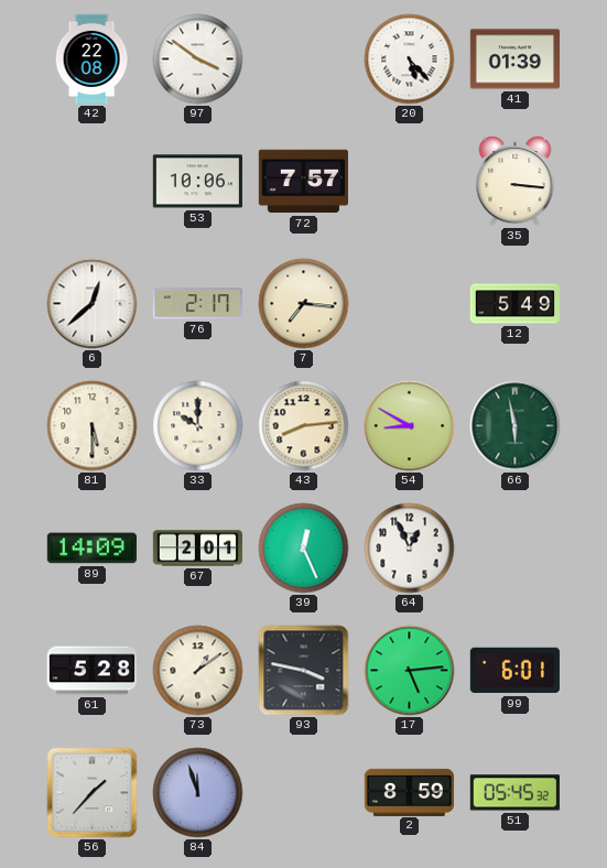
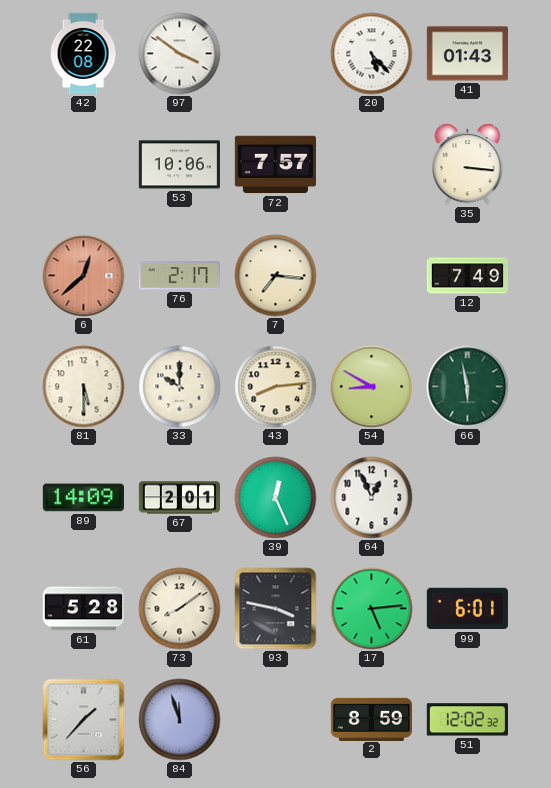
41: 01:39 -> 01:43 (467, 54)
6 dial: white -> salmon (84, 276)
12: 5:49 -> 7:49 (467, 276)
73: 1:09 -> 8:09 (180, 609)
51: 05:45 -> 12:02 (467, 720)
